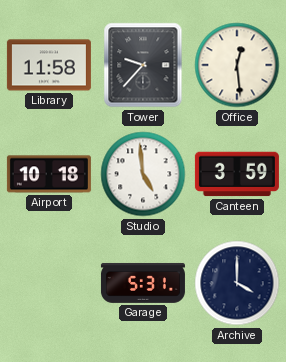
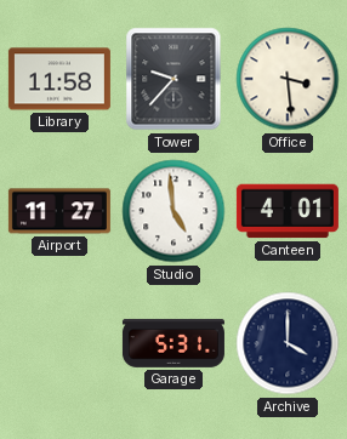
Office: 12:29 -> 3:29 (288, 79)
Airport: 10:18 -> 11:27 (59, 211)
Canteen: 3:59 -> 4:01 (288, 211)
